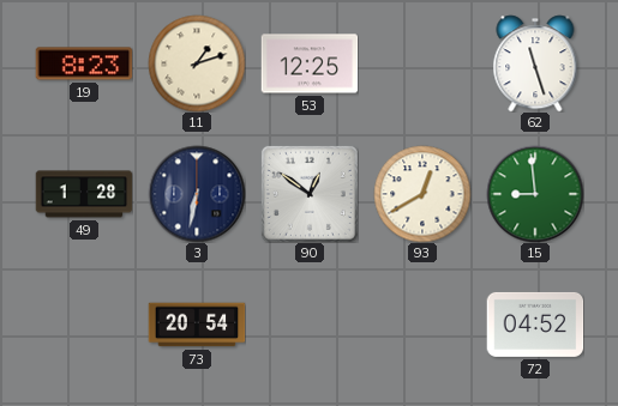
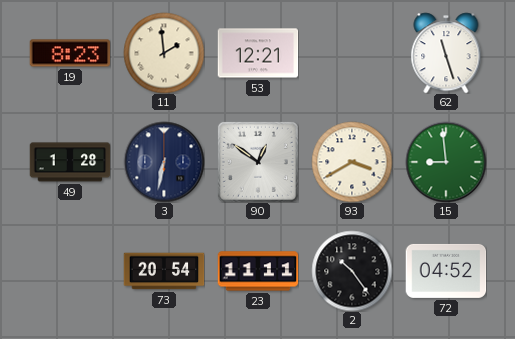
11: 1:12 -> 1:59 (164, 53)
53: 12:25 -> 12:21 (258, 53)
93: 12:40 -> 3:40 (352, 162)
23: none -> 11:11 (258, 271)
2: none -> 10:24 (352, 271)
